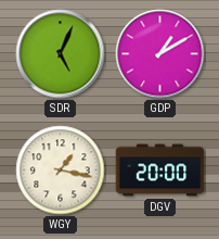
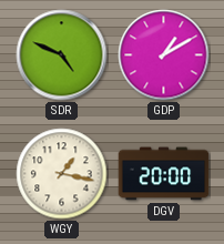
SDR: 5:04 -> 4:49 (62, 55)
